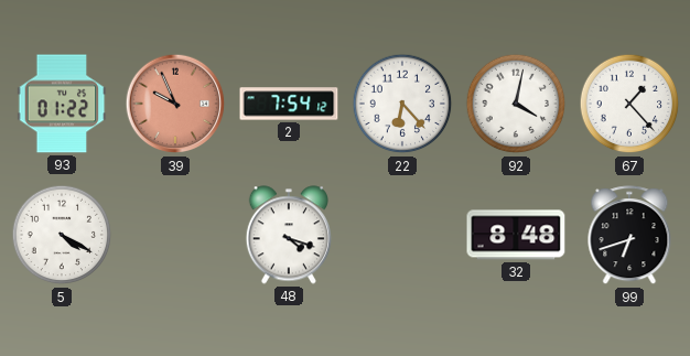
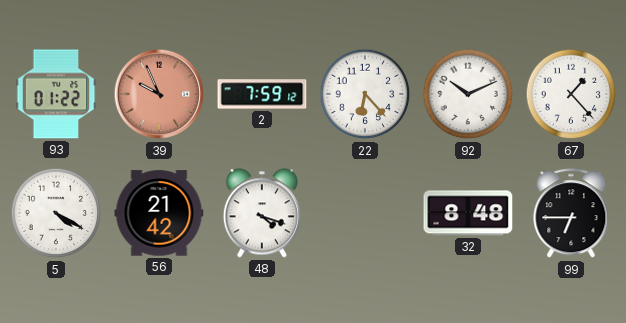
2: 7:54 -> 7:59 (262, 94)
92: 4:02 -> 10:11 (468, 94)
56: none -> 21:42 (159, 213)
99: 6:42 -> 6:45 (571, 214)
